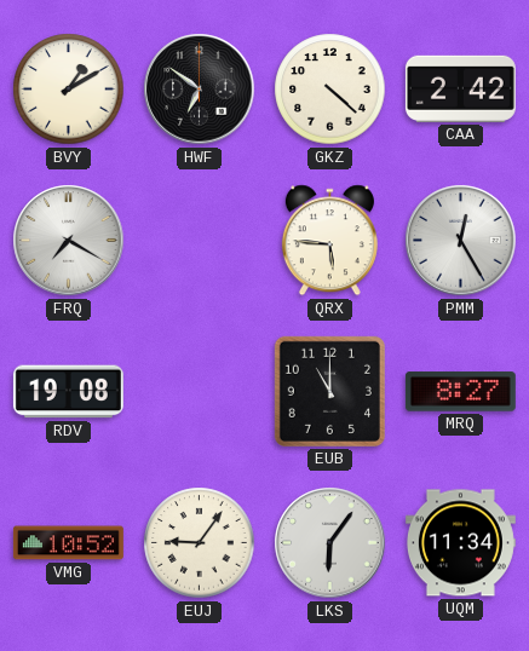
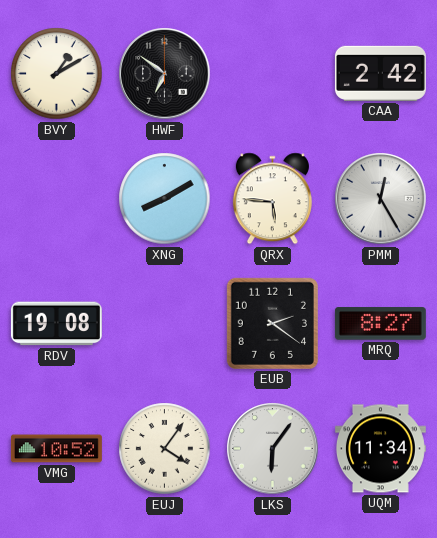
GKZ: 4:22 -> none (330, 90)
FRQ: 7:20 -> none (69, 241)
XNG: none -> 8:10 (165, 199)
EUB: 11:00 -> 2:21 (272, 323)
EUJ: 9:06 -> 4:06 (165, 449)
